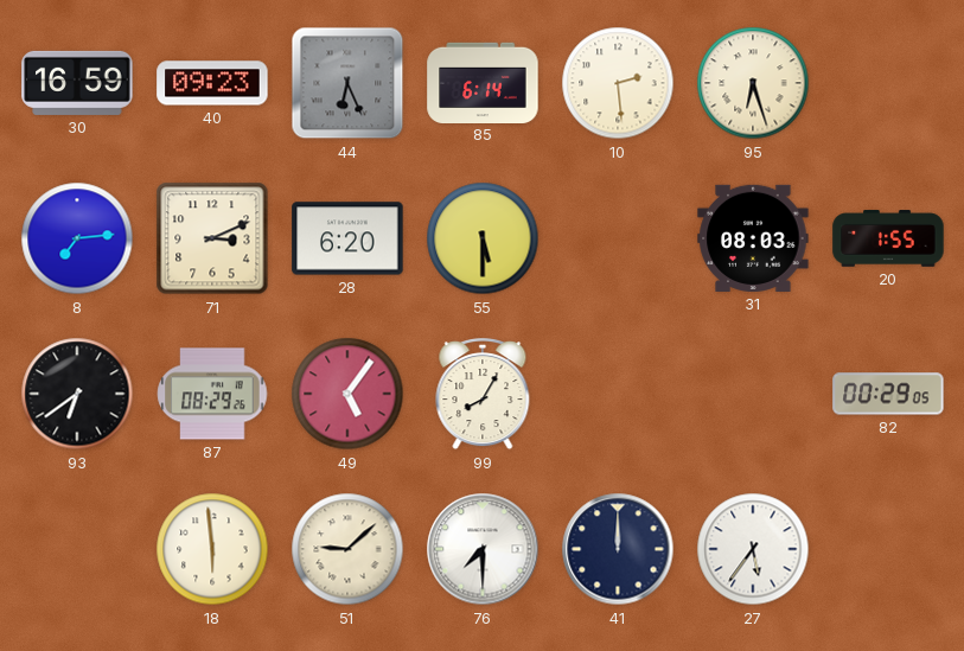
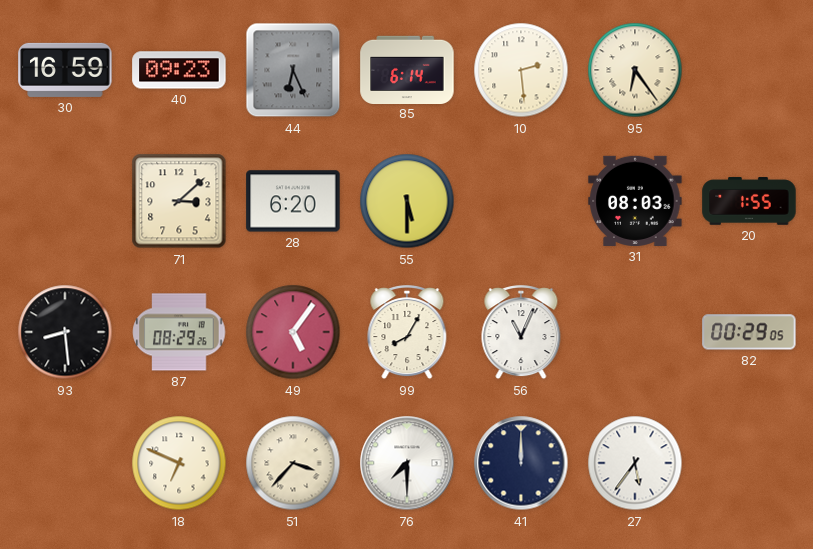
95: 6:27 -> 6:24 (635, 70)
8: 7:14 -> none (77, 238)
71: 3:11 -> 3:08 (179, 201)
93: 6:39 -> 8:29 (65, 332)
56: none -> 11:04 (521, 333)
18: 5:59 -> 6:49 (179, 463)
51: 9:08 -> 3:37 (293, 463)
